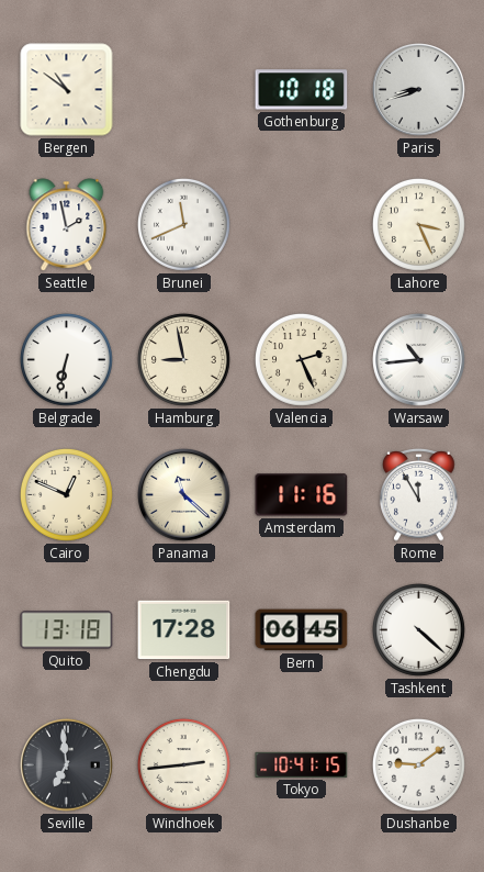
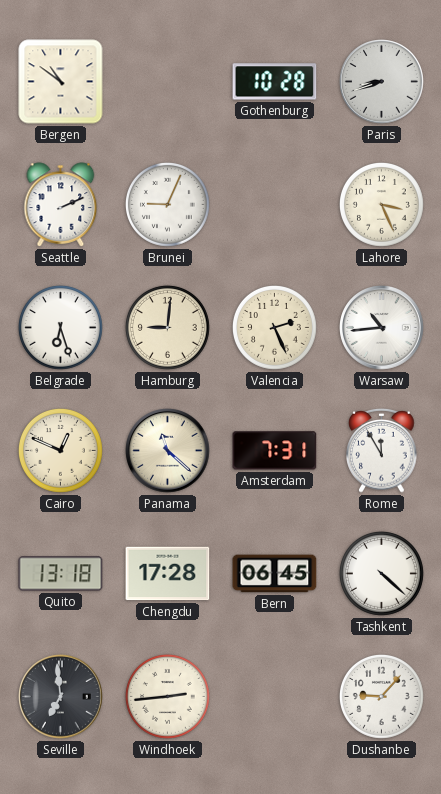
Gothenburg: 10:18 -> 10:28 (275, 82)
Seattle: 1:58 -> 2:11 (61, 205)
Brunei: 11:41 -> 9:04 (167, 204)
Belgrade: 6:32 -> 6:27 (60, 327)
Hamburg: 8:58 -> 9:01 (167, 327)
Amsterdam: 11:16 -> 7:31 (275, 451)
Tokyo: 10:41 -> none (302, 764)
Dushanbe: 9:09 -> 9:07 (381, 696)
